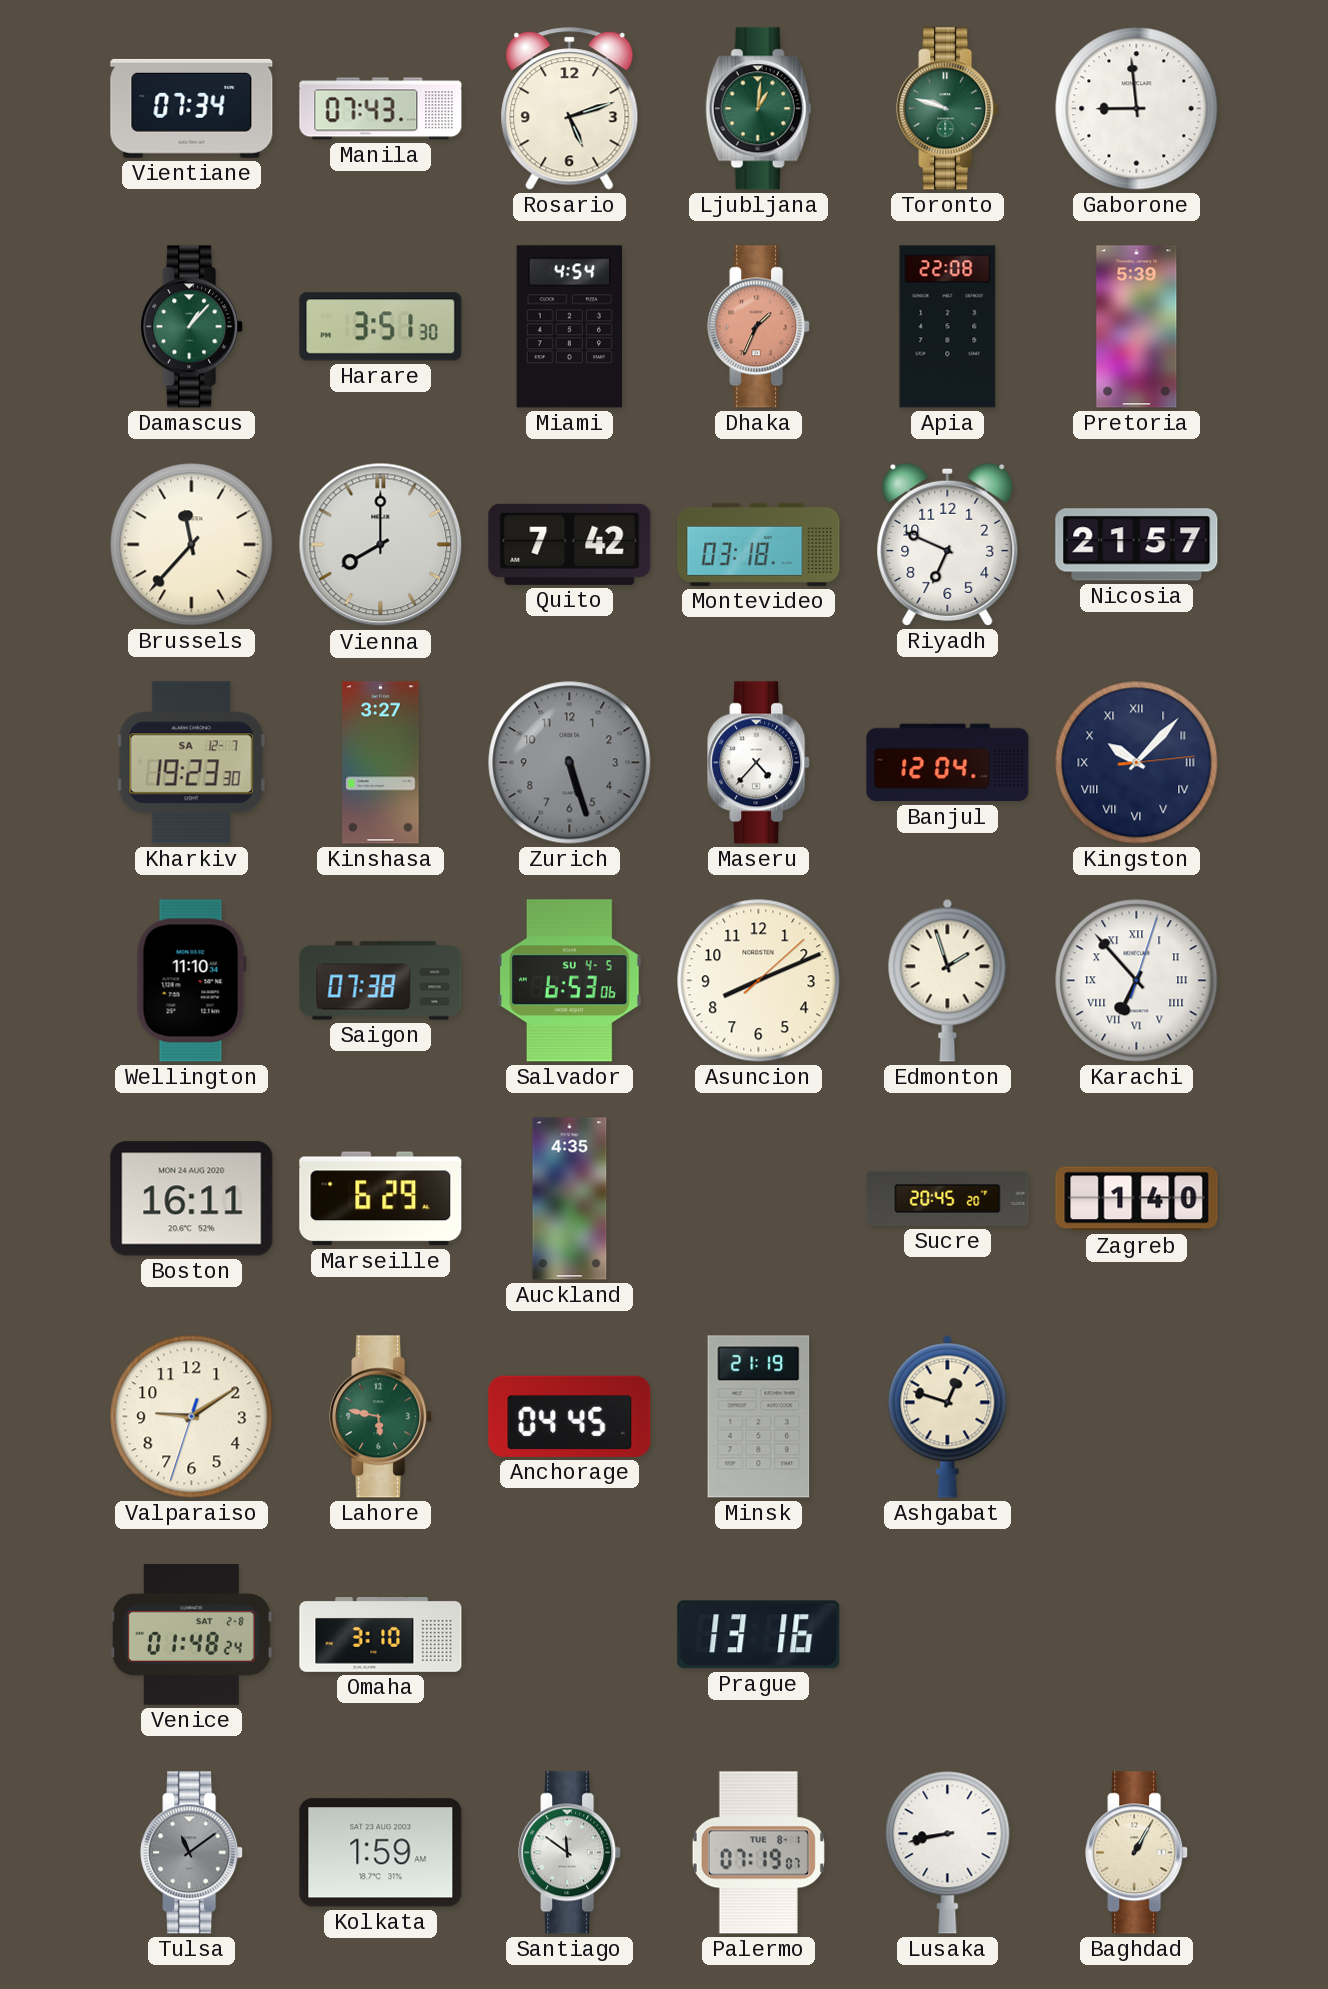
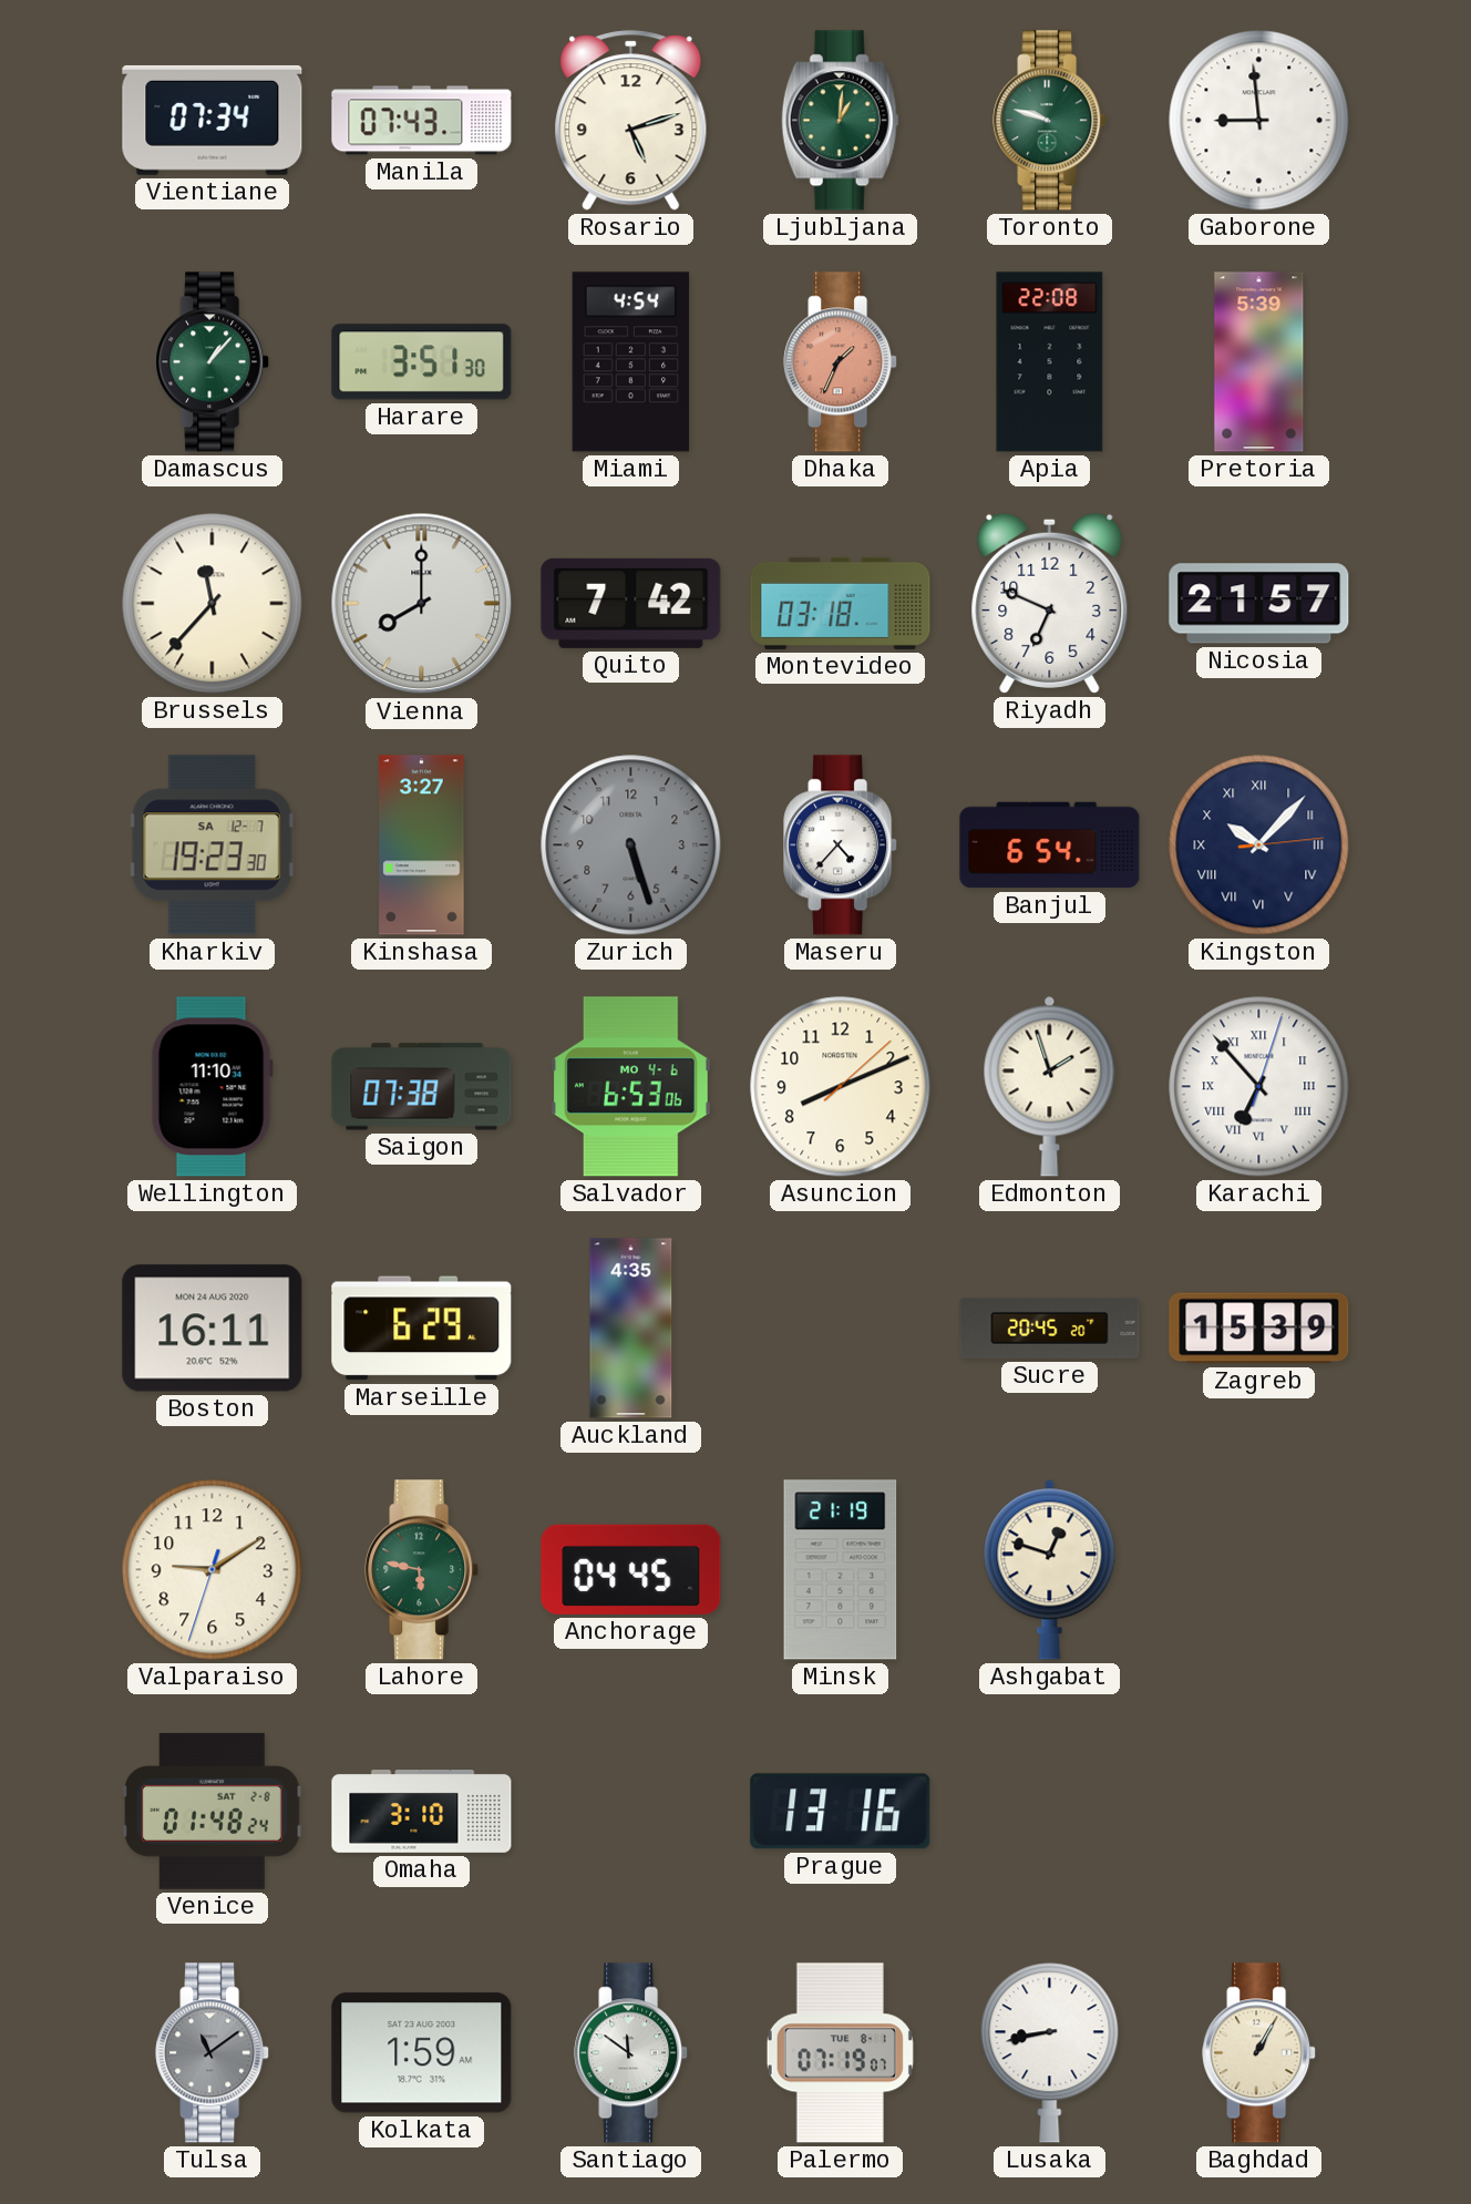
Banjul: 12:04 -> 6:54 (1050, 845)
Salvador date: SU 4-5 -> MO 4-6 (630, 1087)
Zagreb: 1:40 -> 15:39 (1259, 1329)
